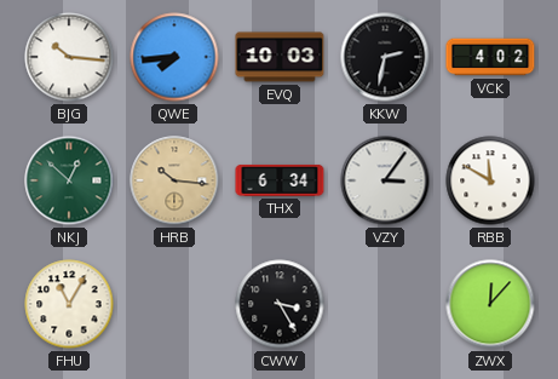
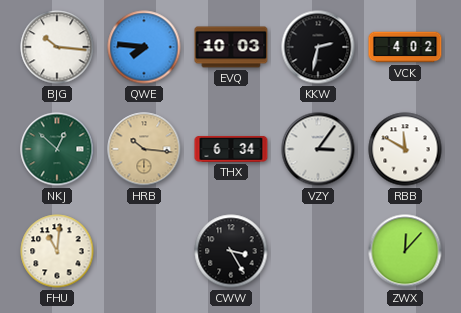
QWE: 7:44 -> 7:46 (144, 47)
FHU: 11:05 -> 11:01 (57, 251)
